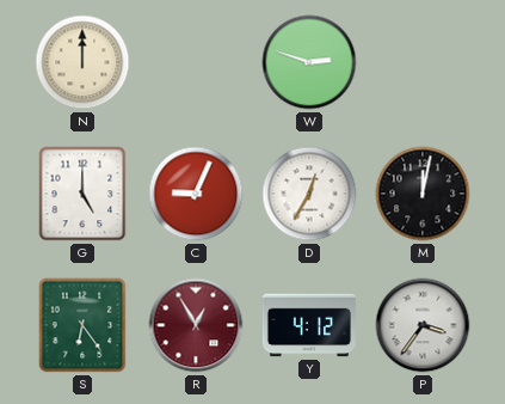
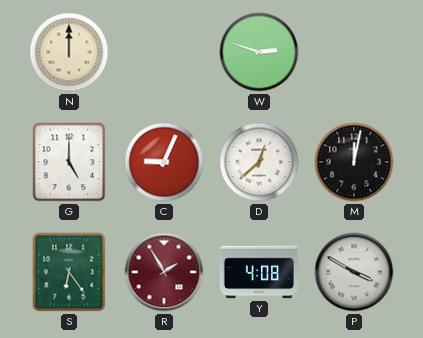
D: 12:35 -> 12:38 (259, 162)
R: 12:55 -> 1:55 (164, 272)
Y: 4:12 -> 4:08 (259, 272)
P: 3:36 -> 3:50 (354, 272)
